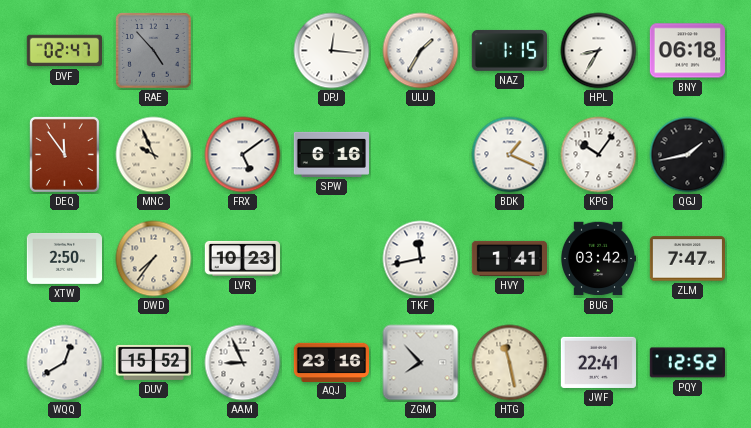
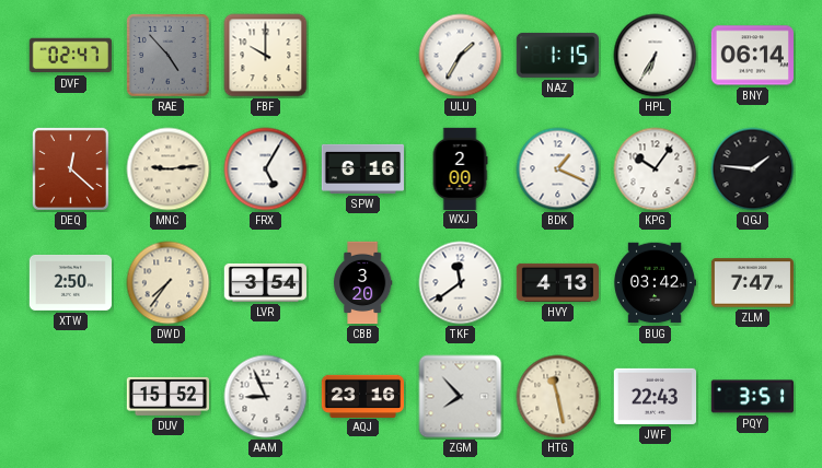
FBF: none -> 10:00 (266, 56)
DPJ: 12:16 -> none (332, 51)
HPL: 8:35 -> 6:35 (656, 56)
BNY: 06:18 -> 06:14 (752, 56)
DEQ: 11:54 -> 12:22 (70, 168)
MNC: 9:56 -> 9:14 (169, 169)
FRX: 5:09 -> 5:05 (266, 169)
WXJ: none -> 2:00 (460, 168)
QGJ: 1:43 -> 1:46 (753, 169)
LVR: 10:23 -> 3:54 (265, 282)
CBB: none -> 3:20 (362, 283)
TKF: 11:43 -> 11:39 (461, 283)
HVY: 1:41 -> 4:13 (557, 282)
WQQ: 12:40 -> none (65, 363)
JWF: 22:41 -> 22:43 (655, 396)
PQY: 12:52 -> 3:51 (752, 397)
